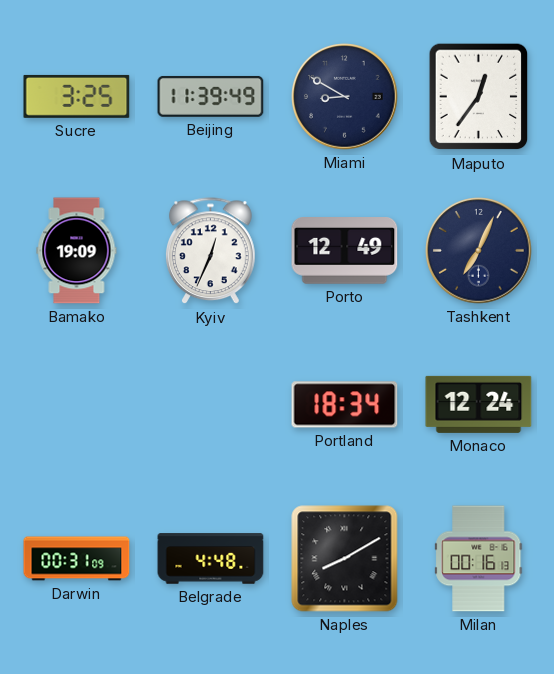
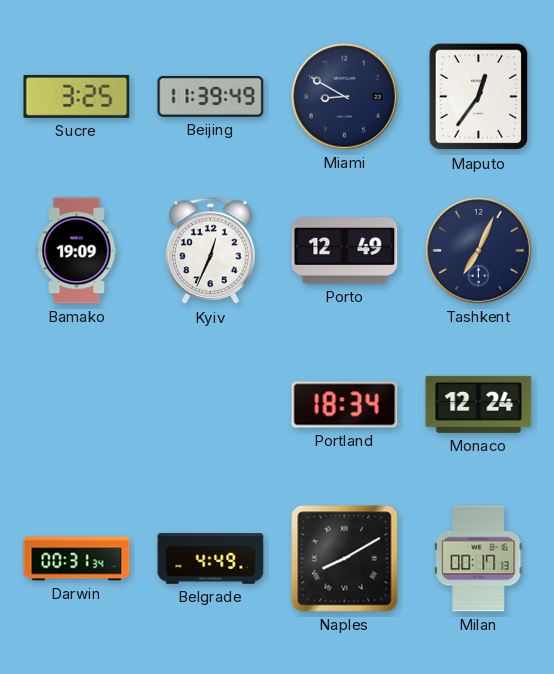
Darwin: 00:31:09 -> 00:31:34 (77, 559)
Belgrade: 4:48 -> 4:49 (211, 559)
Milan: 00:16 -> 00:17 (479, 559)
